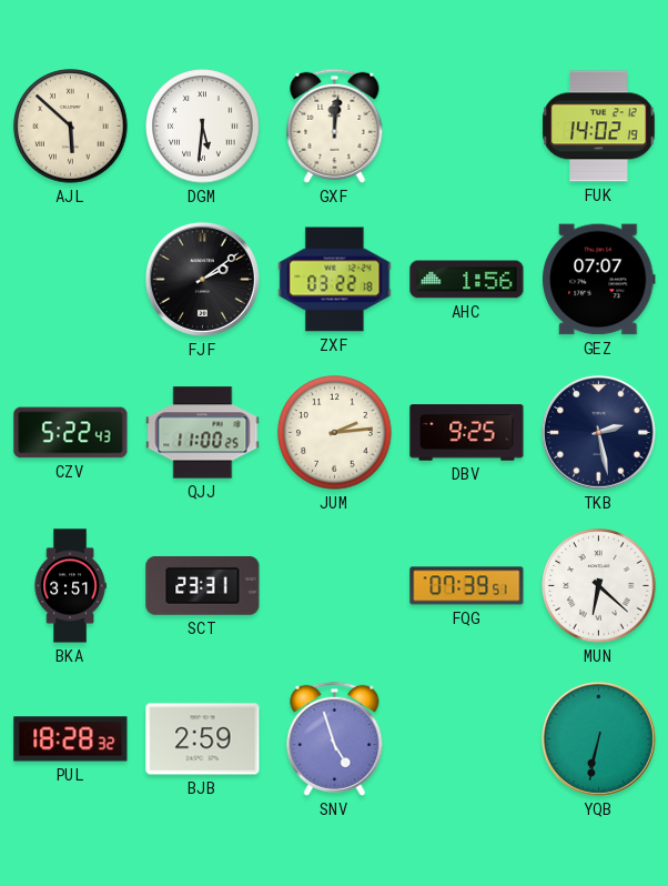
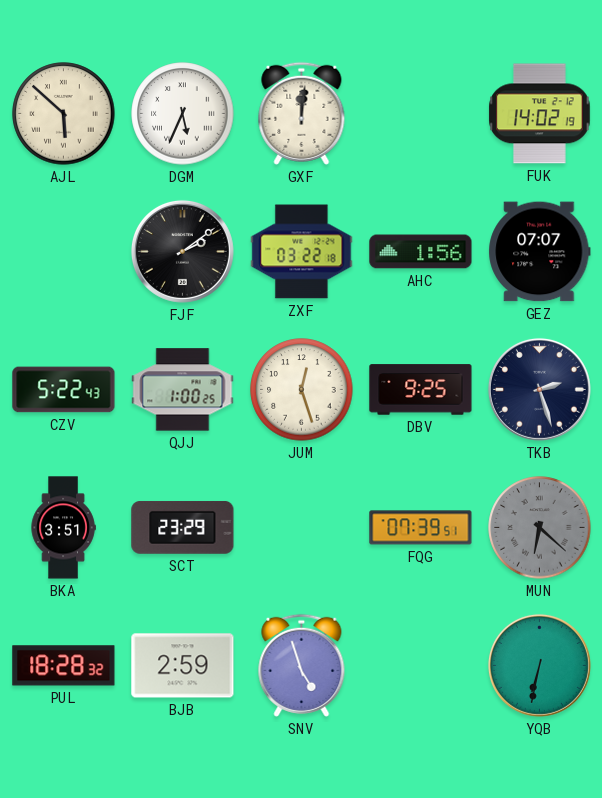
DGM: 5:31 -> 5:34 (183, 114)
QJJ: 11:00 -> 1:00 (183, 390)
JUM: 2:14 -> 12:27 (302, 390)
TKB: 2:28 -> 2:27 (539, 389)
SCT: 23:31 -> 23:29 (183, 528)
MUN dial: white -> grey (540, 528)
